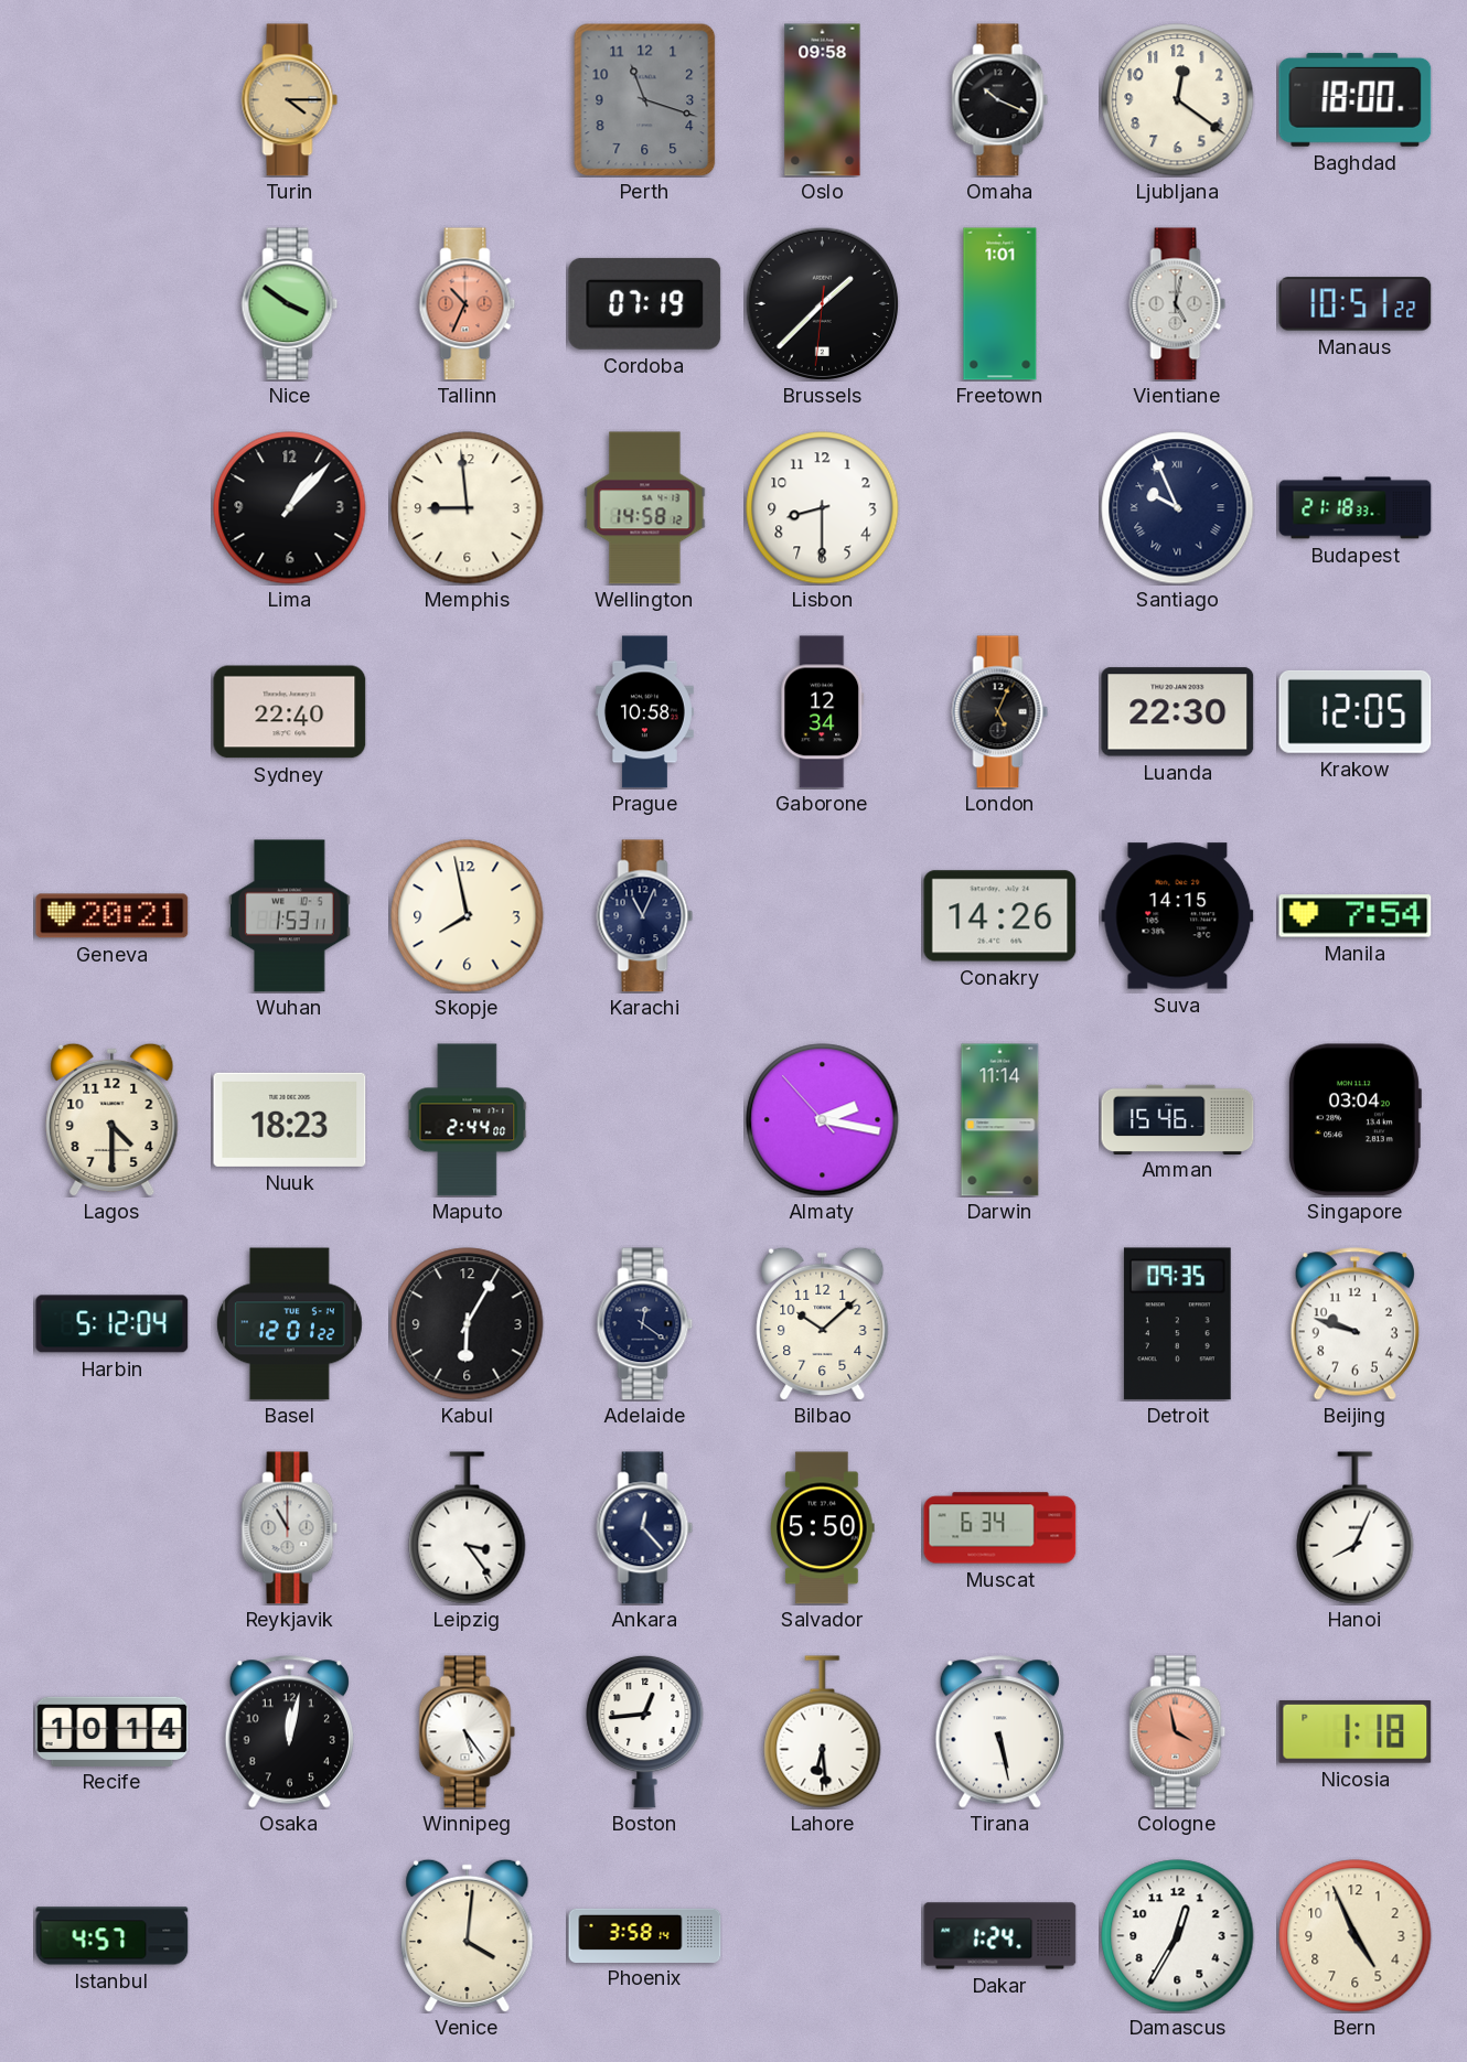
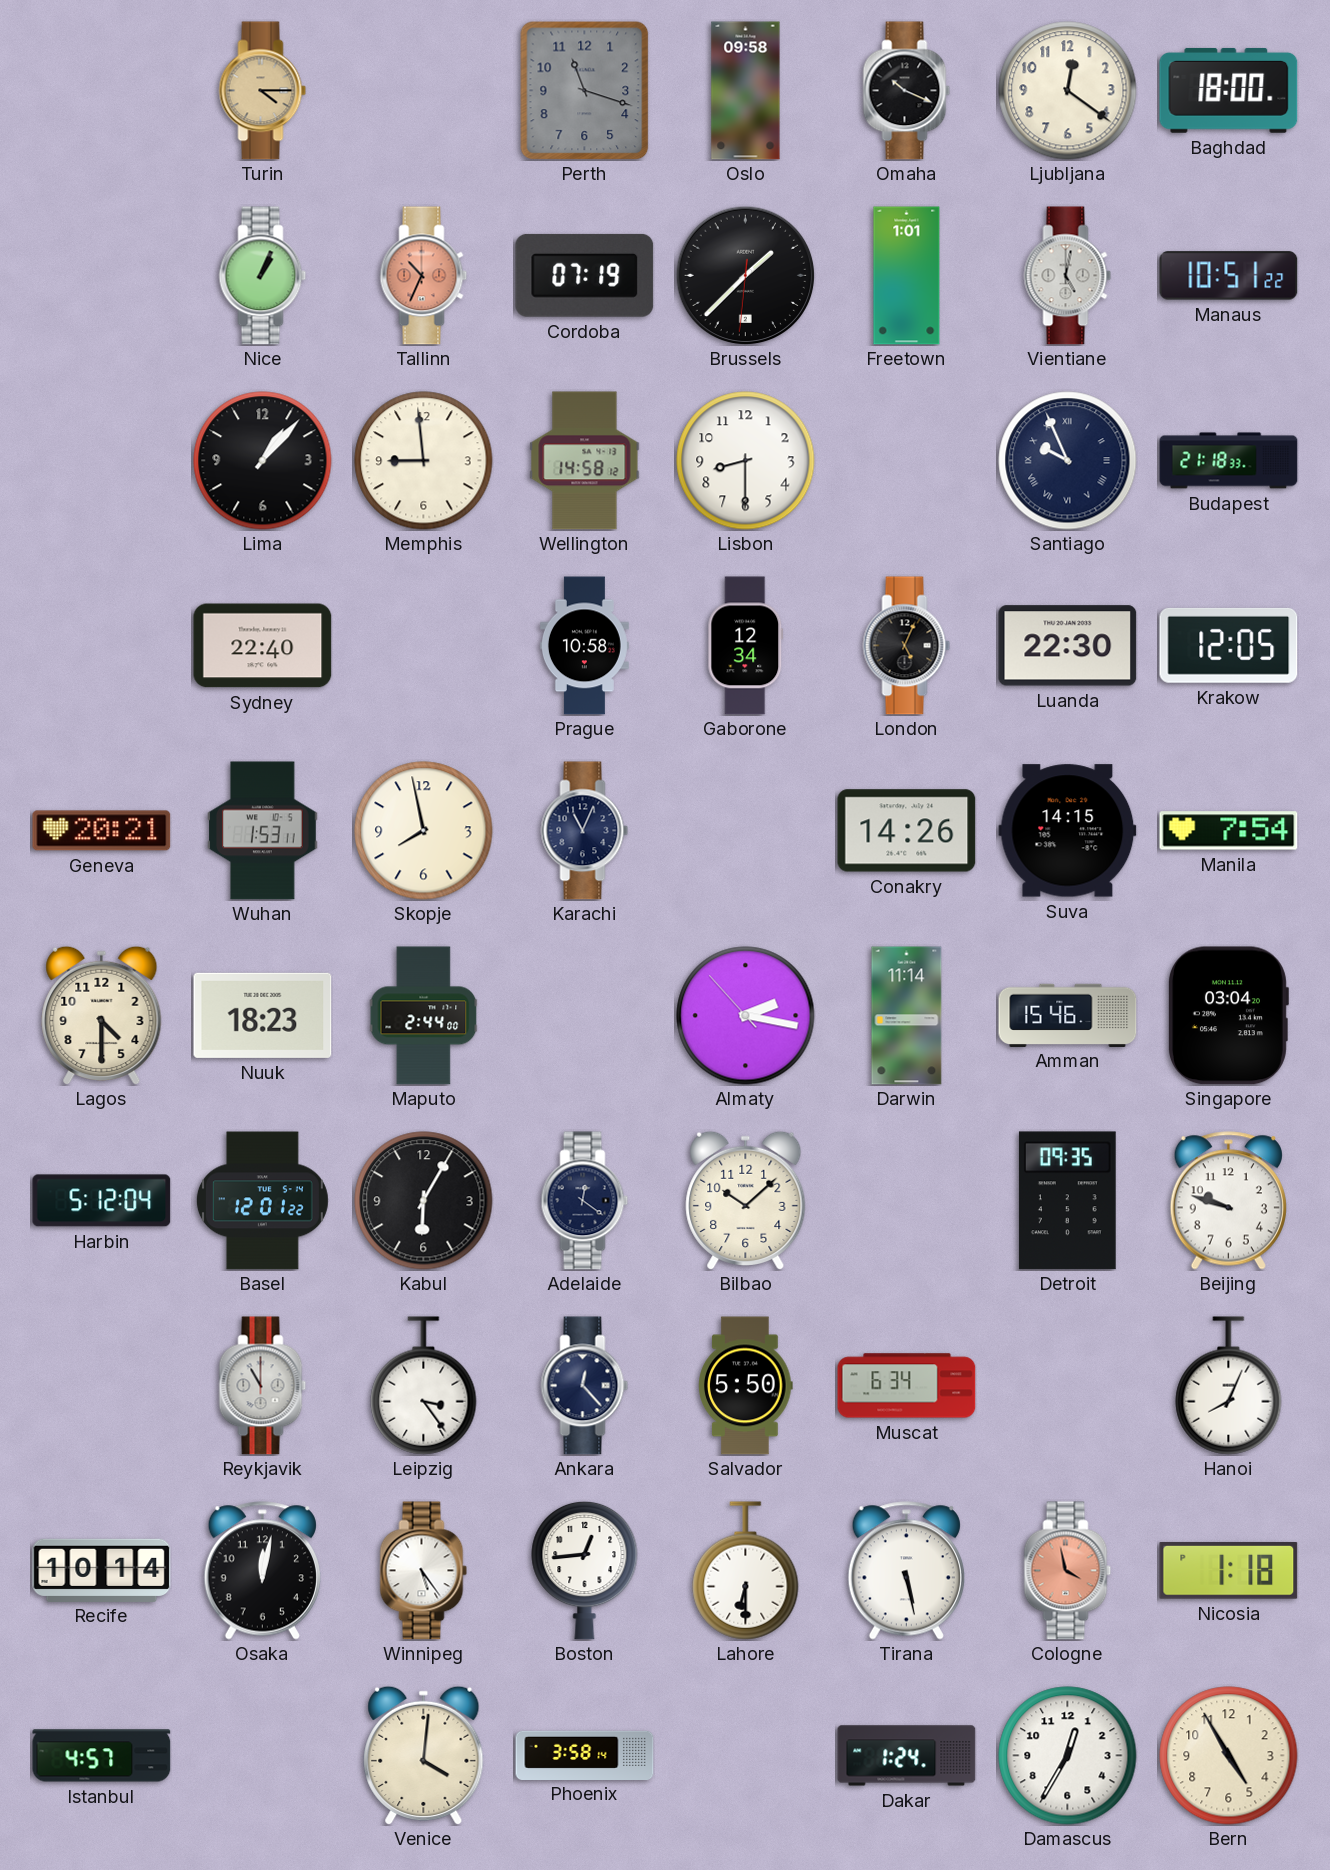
Nice: 3:51 -> 1:04 (263, 276)
Lahore: 6:29 -> 6:30 (746, 1571)
Bern: 4:56 -> 4:55 (1229, 1756)
